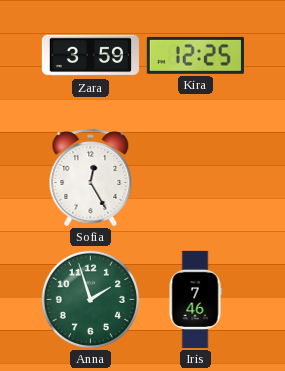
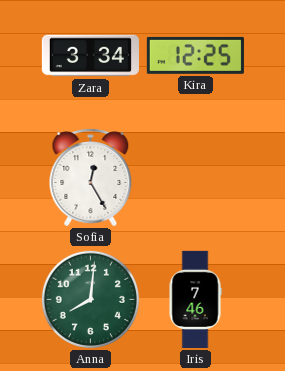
Zara: 3:59 -> 3:34 (90, 56)
Anna: 1:57 -> 8:01 (90, 299)
